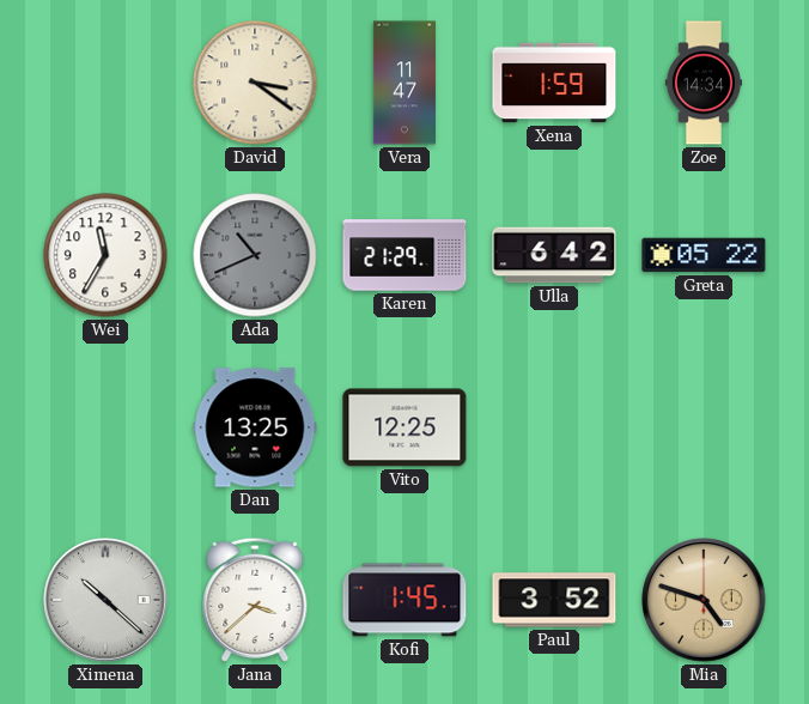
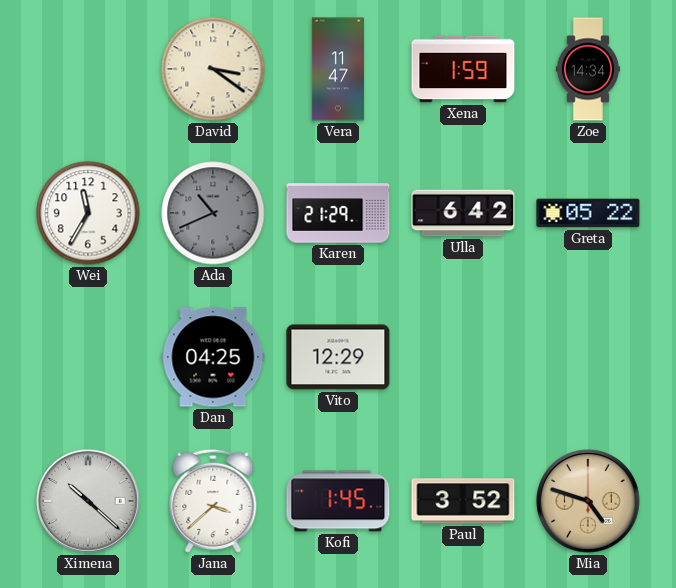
Dan: 13:25 -> 04:25 (213, 357)
Vito: 12:25 -> 12:29 (338, 357)
